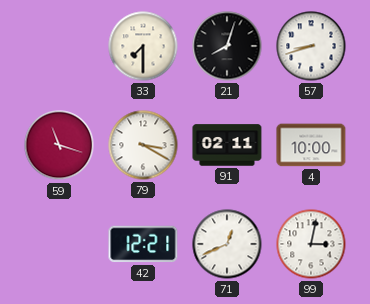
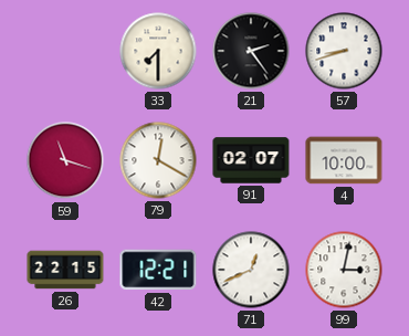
21: 8:03 -> 2:24 (251, 51)
79: 3:20 -> 12:20 (158, 160)
91: 02:11 -> 02:07 (251, 160)
26: none -> 22:15 (65, 270)
